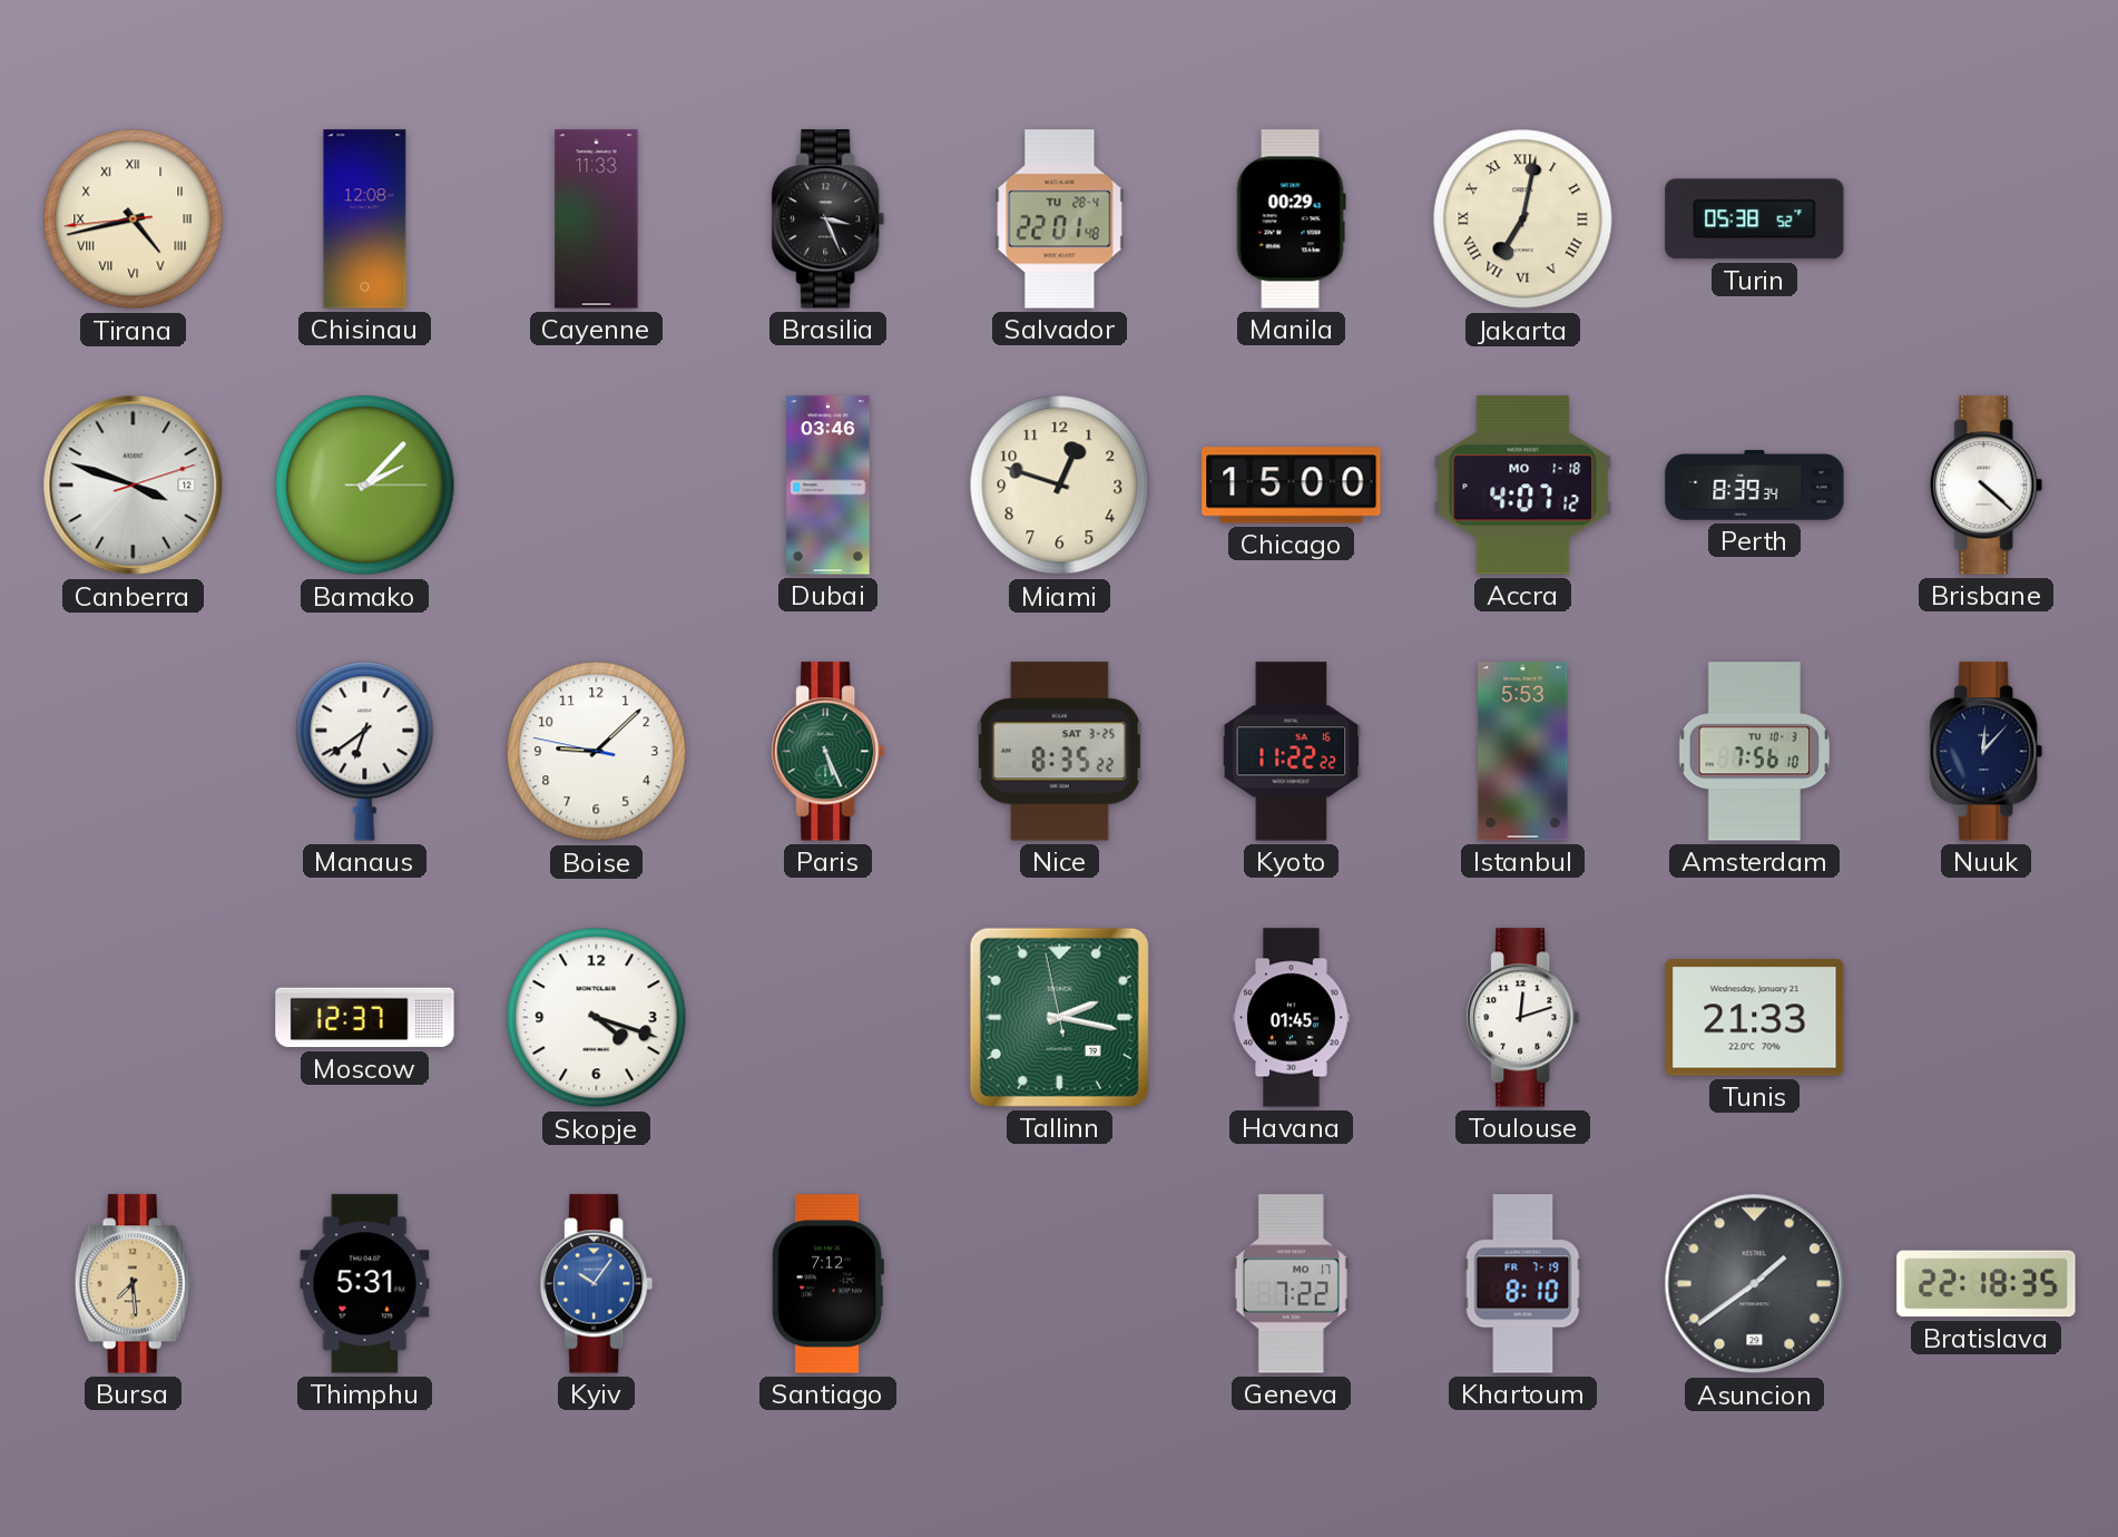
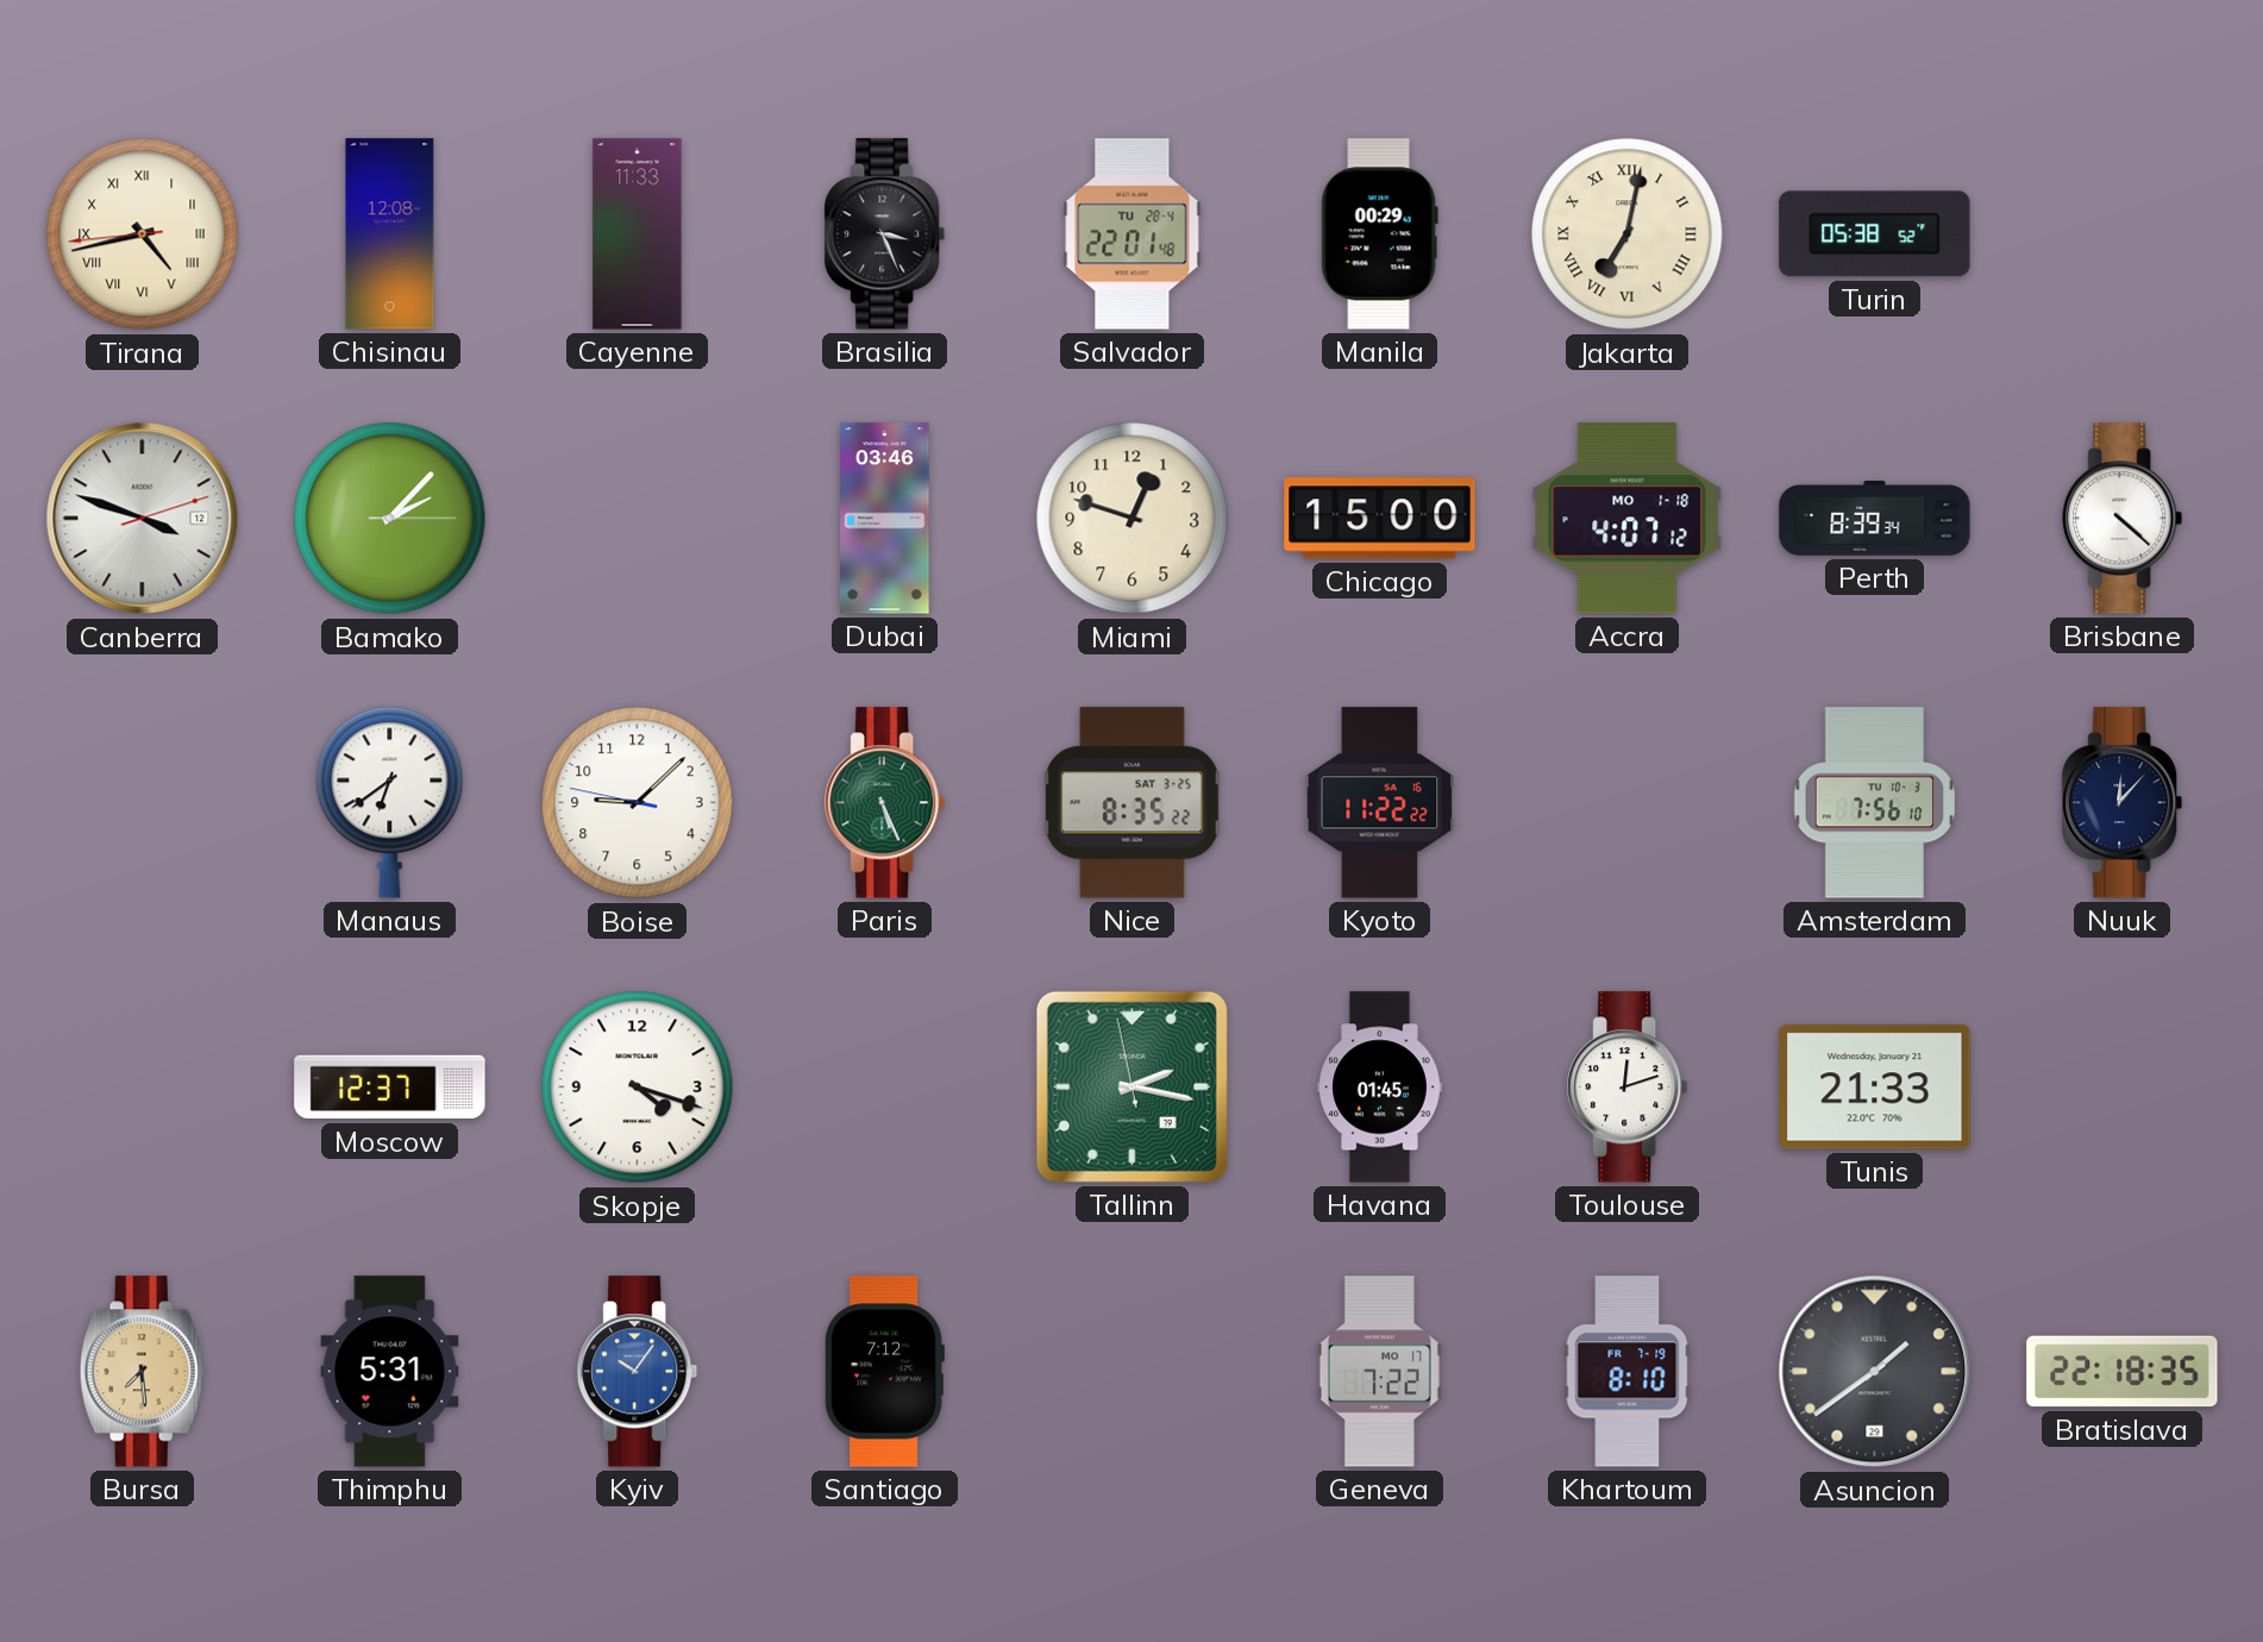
Istanbul: 5:53 -> none (1523, 752)
